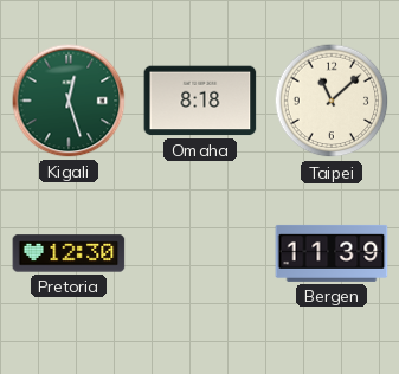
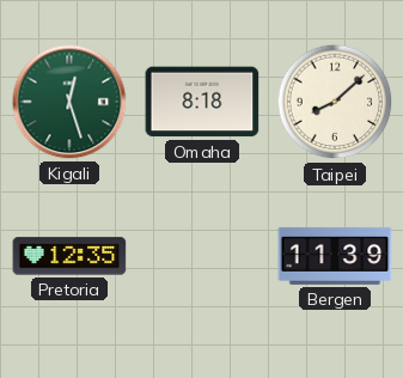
Taipei: 11:08 -> 8:08 (335, 102)
Pretoria: 12:30 -> 12:35 (69, 256)
